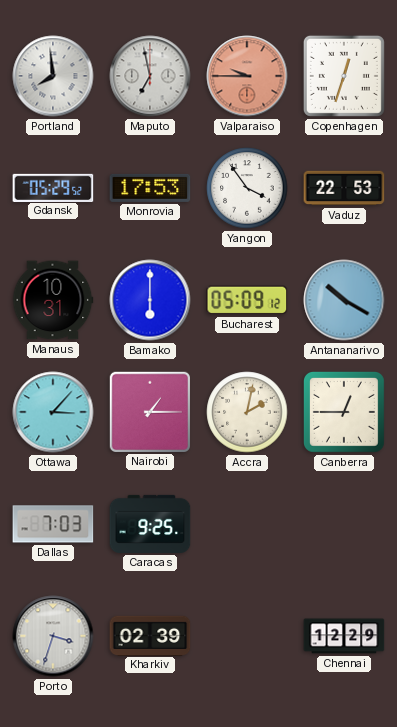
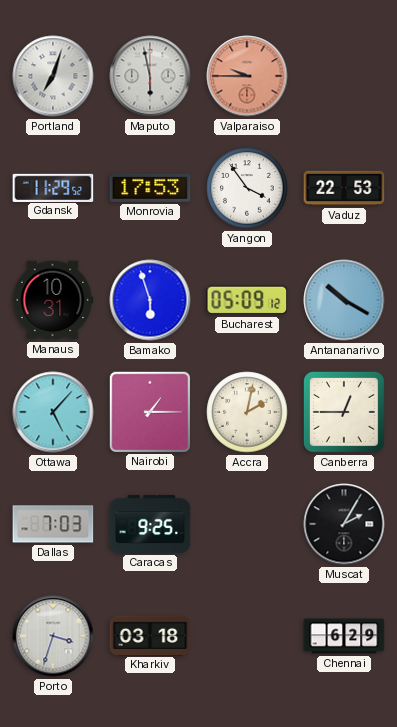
Portland: 7:59 -> 7:03 (53, 76)
Maputo: 6:58 -> 5:58 (150, 76)
Copenhagen: 12:33 -> none (344, 76)
Gdansk: 05:29 -> 11:29 (53, 187)
Bamako: 6:00 -> 5:57 (150, 300)
Ottawa: 3:07 -> 5:07 (53, 412)
Muscat: none -> 2:05 (344, 524)
Kharkiv: 02:39 -> 03:18 (150, 635)
Chennai: 12:29 -> 6:29 (344, 636)
